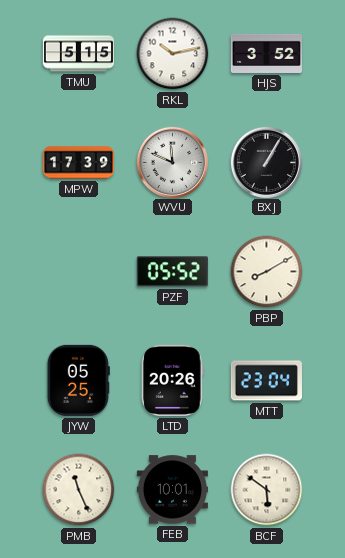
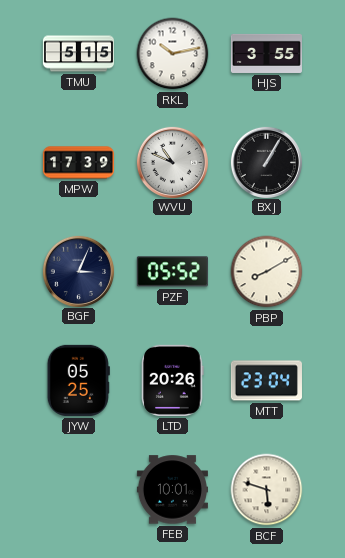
HJS: 3:52 -> 3:55 (266, 53)
WVU: 11:49 -> 10:49 (172, 162)
BGF: none -> 3:04 (78, 271)
PMB: 11:26 -> none (79, 490)
BCF: 5:51 -> 5:48 (267, 490)
